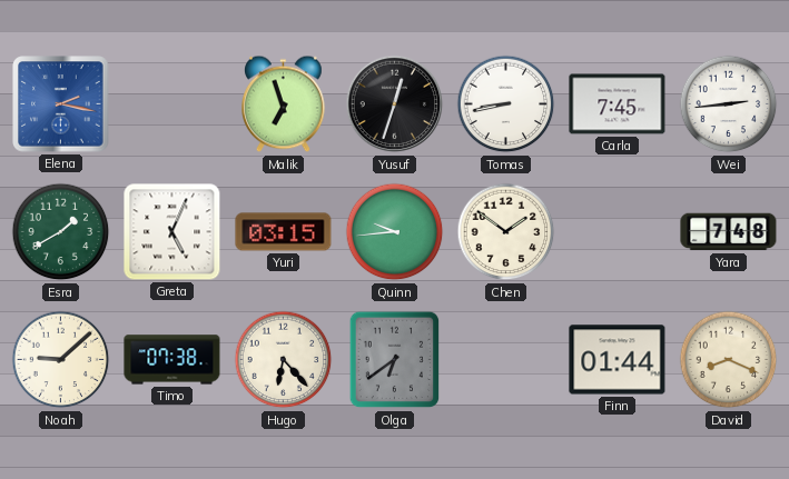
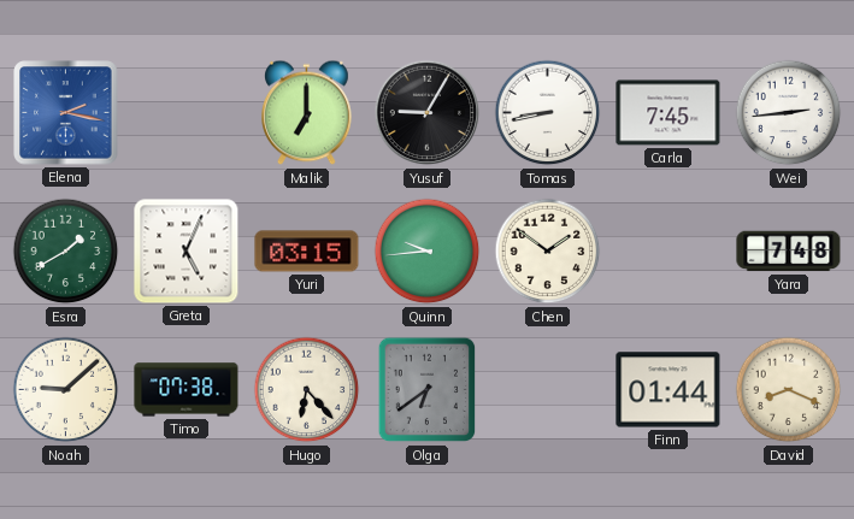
Malik: 6:57 -> 7:00 (307, 113)
Yusuf: 12:33 -> 9:05 (428, 113)
